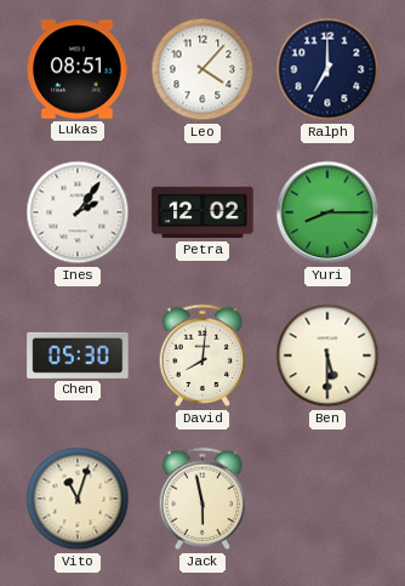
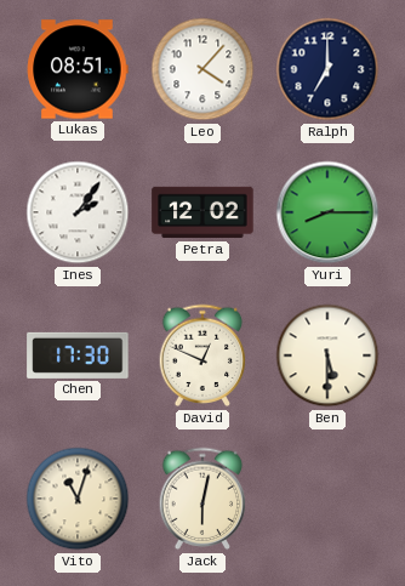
Chen: 05:30 -> 17:30 (78, 355)
David: 8:01 -> 12:49 (202, 355)
Jack: 5:58 -> 6:02 (202, 499)
